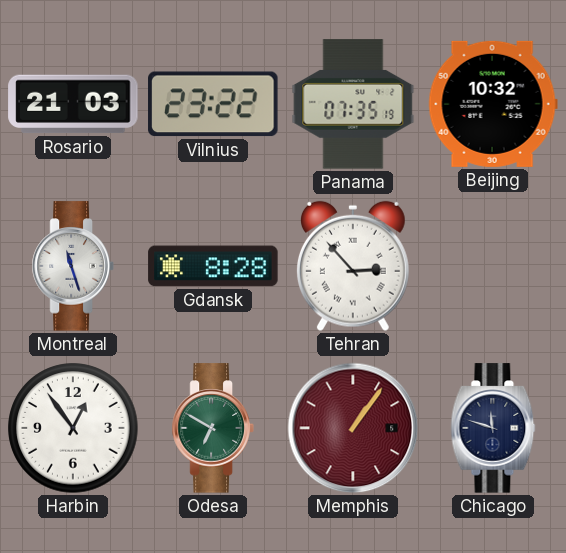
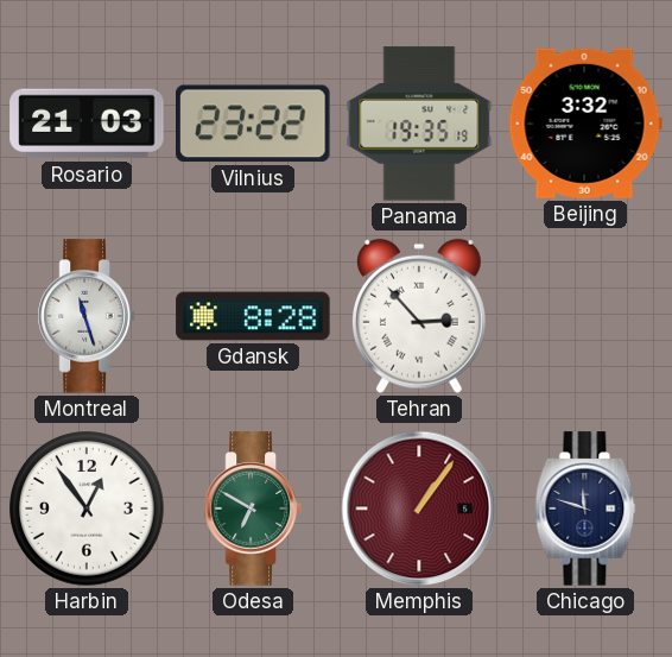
Panama: 07:35 -> 19:35 (419, 124)
Beijing: 10:32 -> 3:32 (585, 124)
